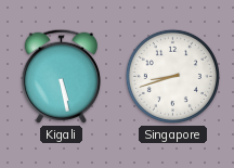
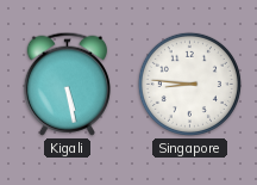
Singapore: 8:42 -> 8:46 (189, 84)
